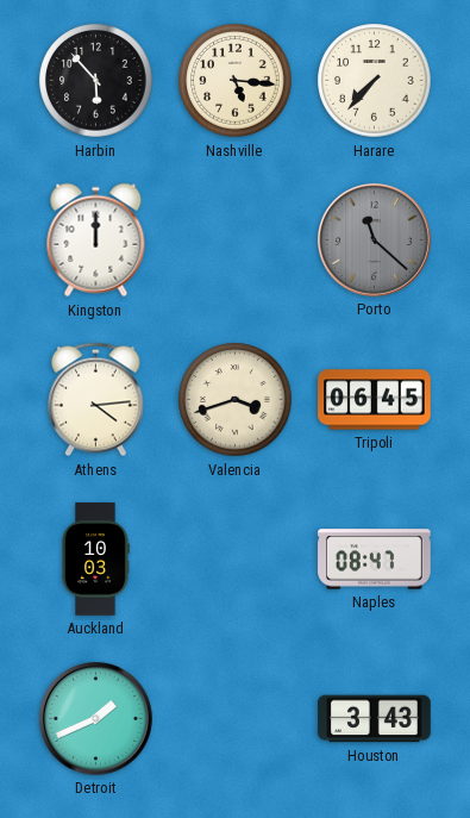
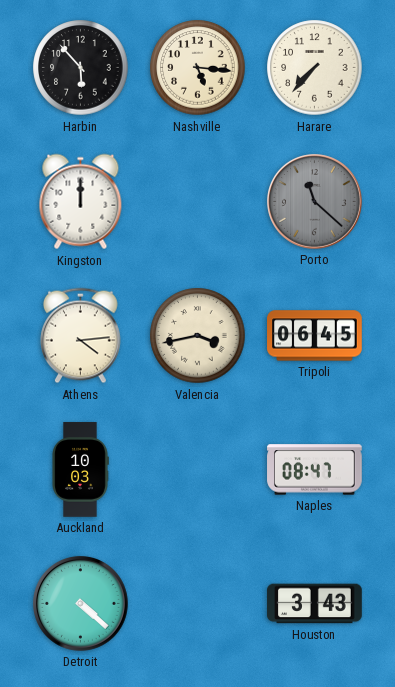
Valencia: 3:42 -> 3:43 (198, 336)
Detroit: 1:41 -> 4:22 (81, 604)
